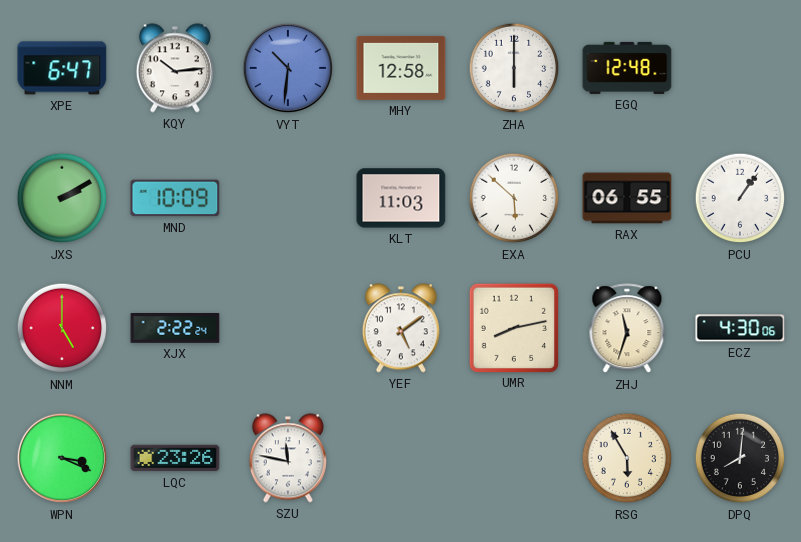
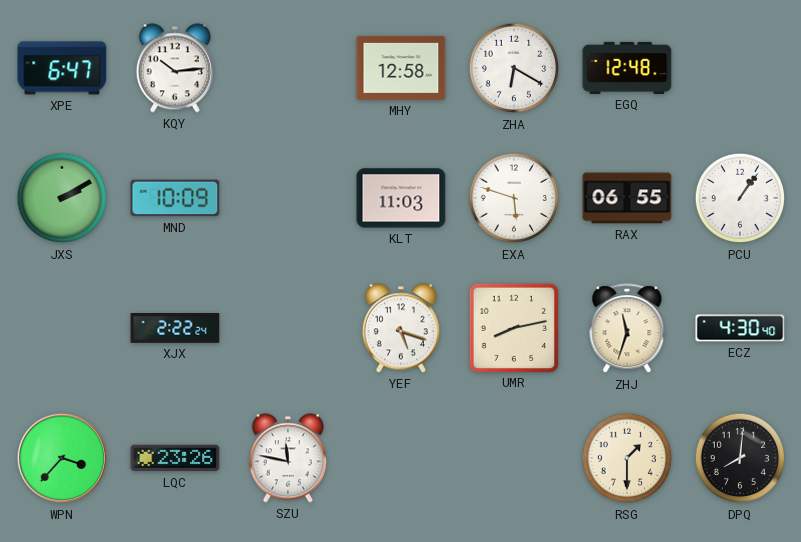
VYT: 10:31 -> none (288, 68)
ZHA: 6:00 -> 6:20 (514, 68)
EXA: 5:52 -> 5:48 (514, 198)
NNM: 5:00 -> none (62, 328)
YEF: 5:09 -> 5:18 (401, 328)
ECZ: 4:30:06 -> 4:30:40 (740, 328)
WPN: 3:19 -> 3:37 (62, 458)
RSG: 5:55 -> 1:30 (627, 458)
